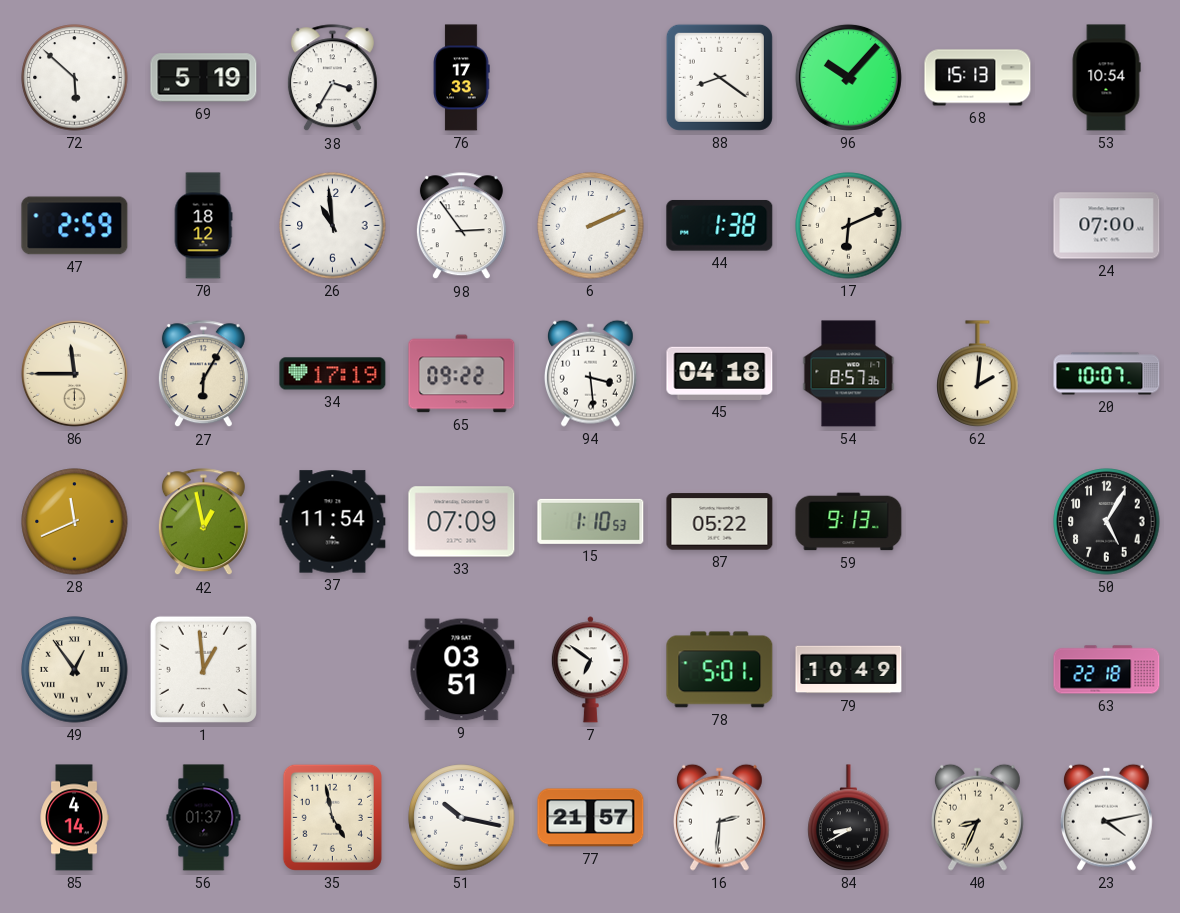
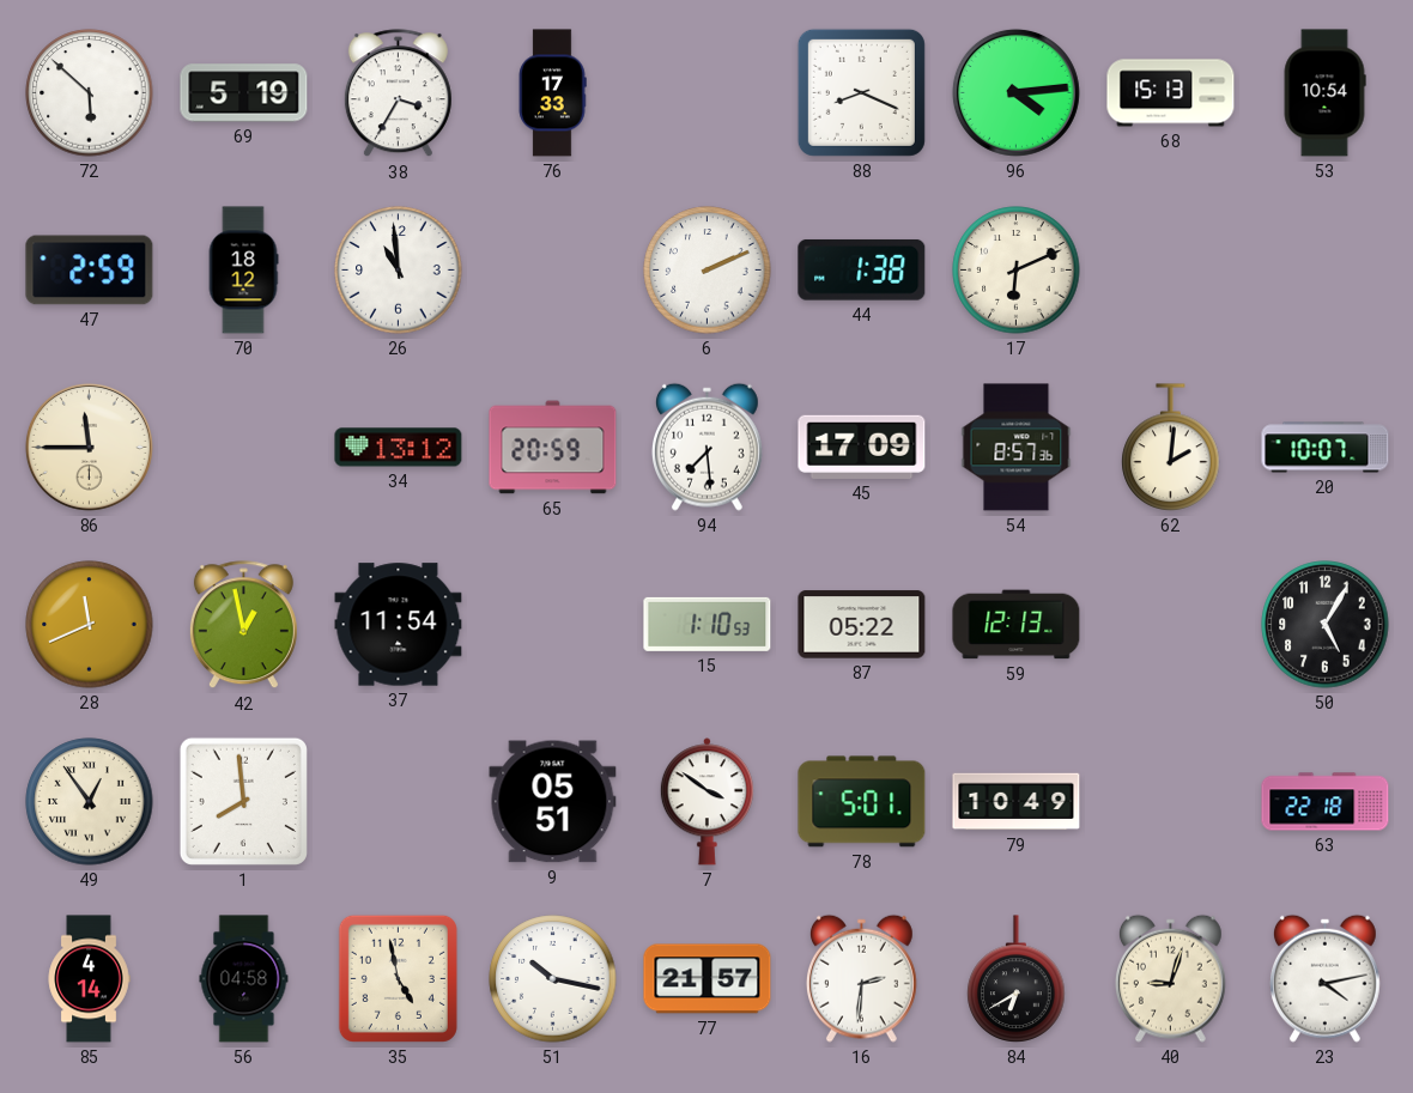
88: 8:21 -> 8:19 (861, 92)
96: 10:07 -> 4:14 (1015, 92)
98: 2:54 -> none (461, 226)
24: 07:00 -> none (1107, 226)
27: 6:05 -> none (203, 374)
34: 17:19 -> 13:12 (399, 448)
65: 09:22 -> 20:59 (553, 448)
94: 3:29 -> 7:29 (706, 447)
45: 04:18 -> 17:09 (862, 447)
33: 07:09 -> none (462, 522)
59: 9:13 -> 12:13 (1017, 625)
1: 12:59 -> 7:59 (243, 801)
9: 03:51 -> 05:51 (553, 802)
7: 6:51 -> 3:51 (706, 802)
56: 01:37 -> 04:58 (244, 979)
84: 8:40 -> 6:40 (1017, 979)
40: 8:34 -> 9:03 (1170, 978)
